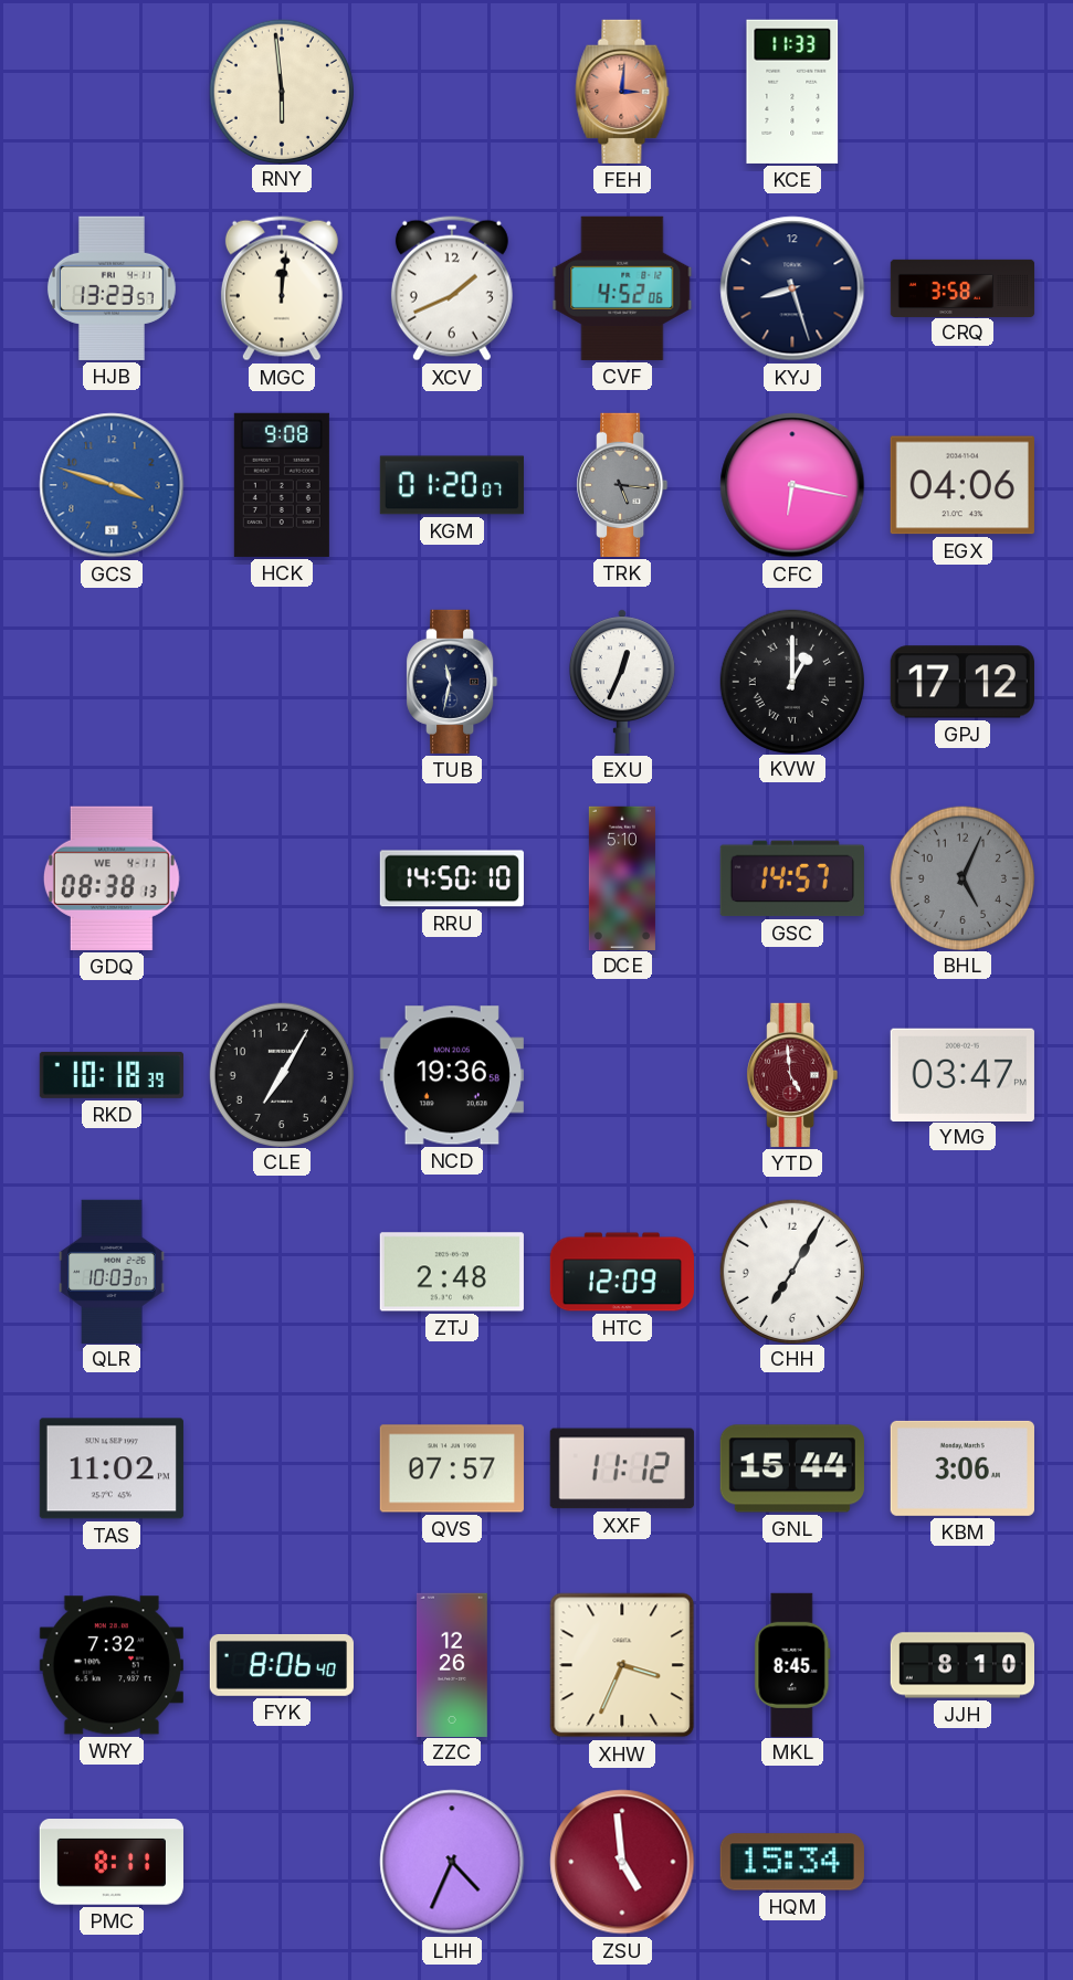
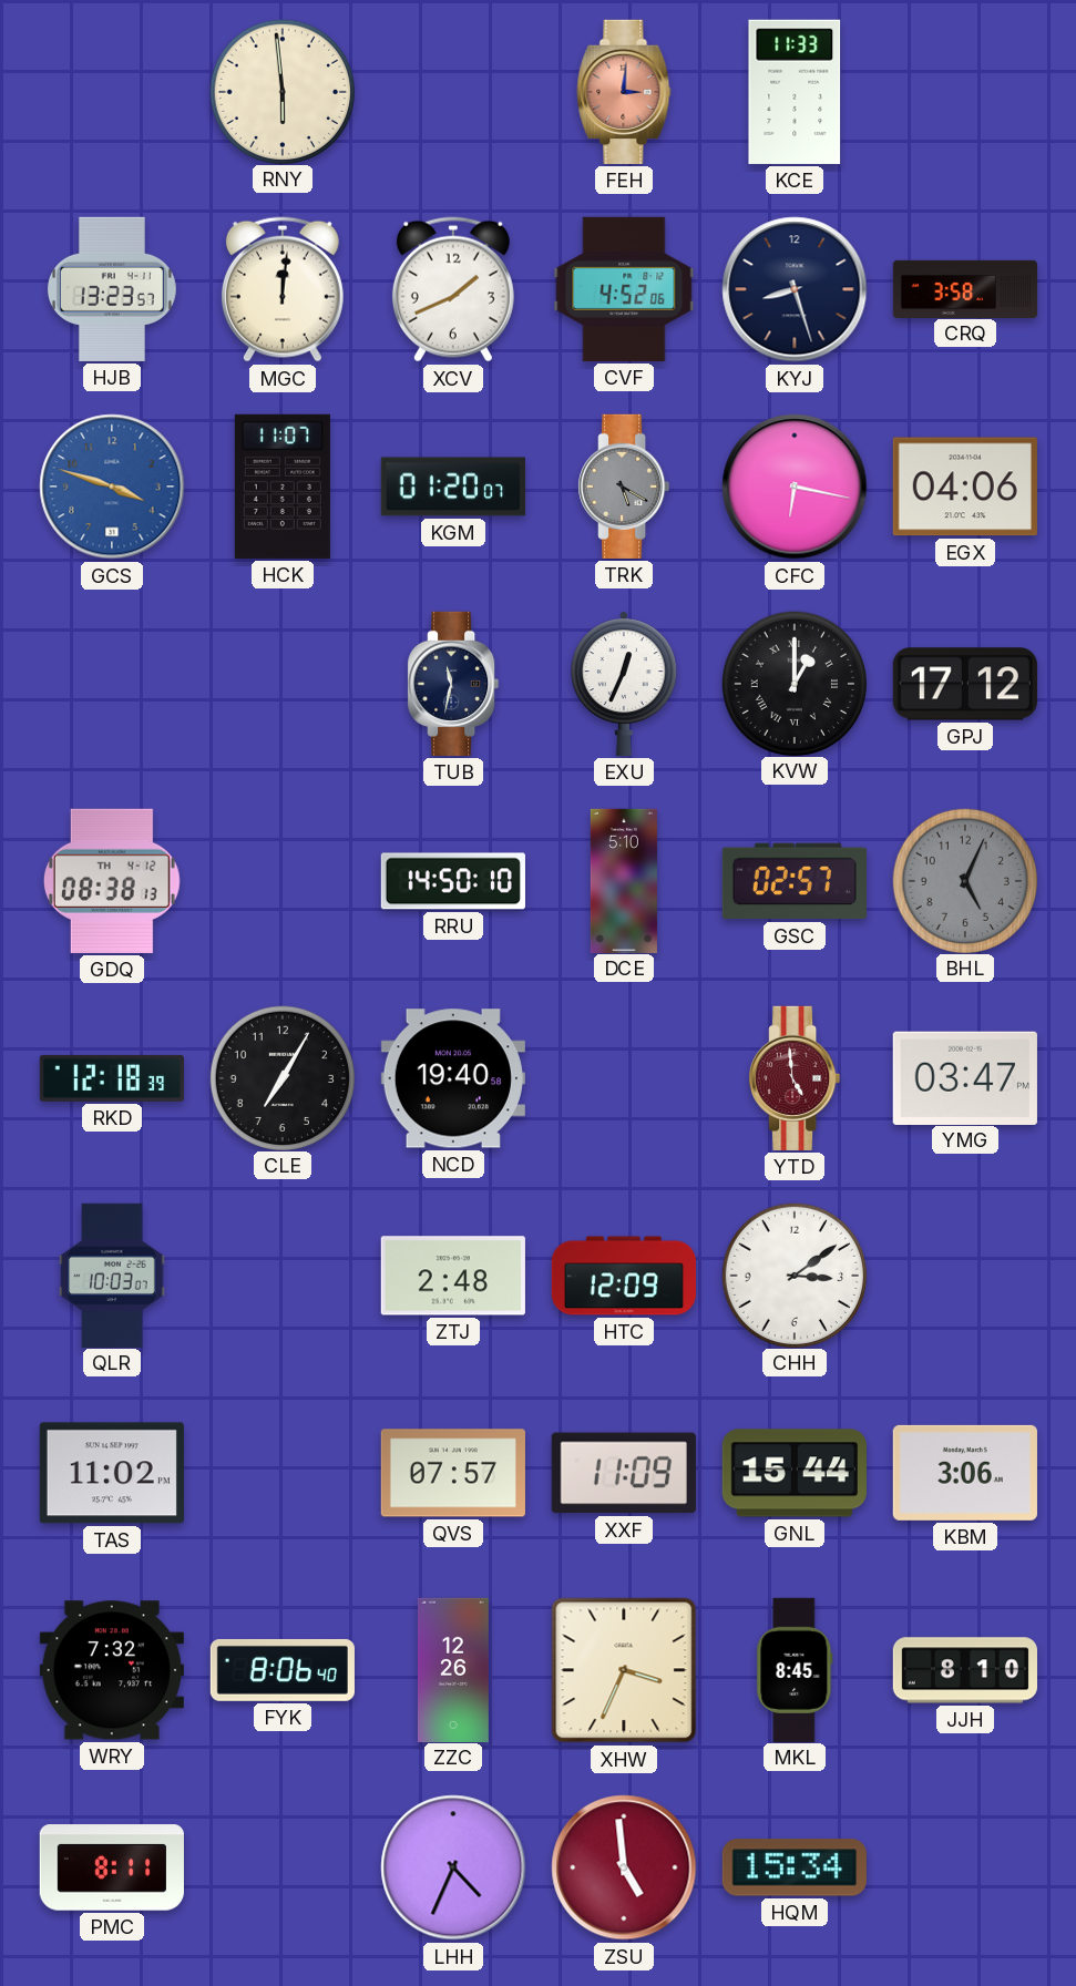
HCK: 9:08 -> 11:07 (283, 487)
TRK: 5:16 -> 5:20 (624, 487)
GDQ date: WE 4-11 -> TH 4-12 (112, 881)
GSC: 14:57 -> 02:57 (795, 881)
RKD: 10:18 -> 12:18 (112, 1078)
NCD: 19:36 -> 19:40 (453, 1078)
CHH: 7:05 -> 3:09 (795, 1274)
XXF: 11:12 -> 11:09 (624, 1473)
